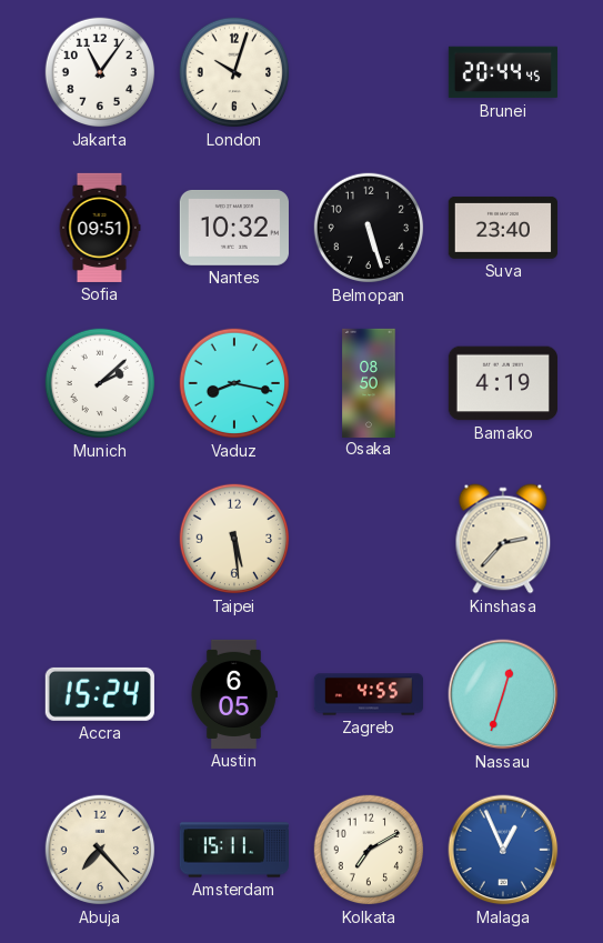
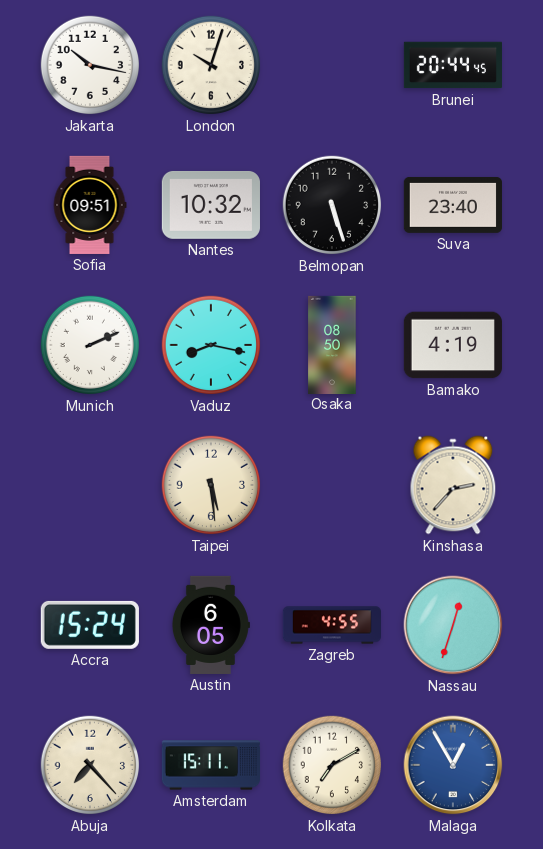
Jakarta: 11:06 -> 10:17 (90, 65)
Munich: 2:08 -> 2:11 (90, 345)
Malaga: 12:56 -> 12:55 (453, 765)
